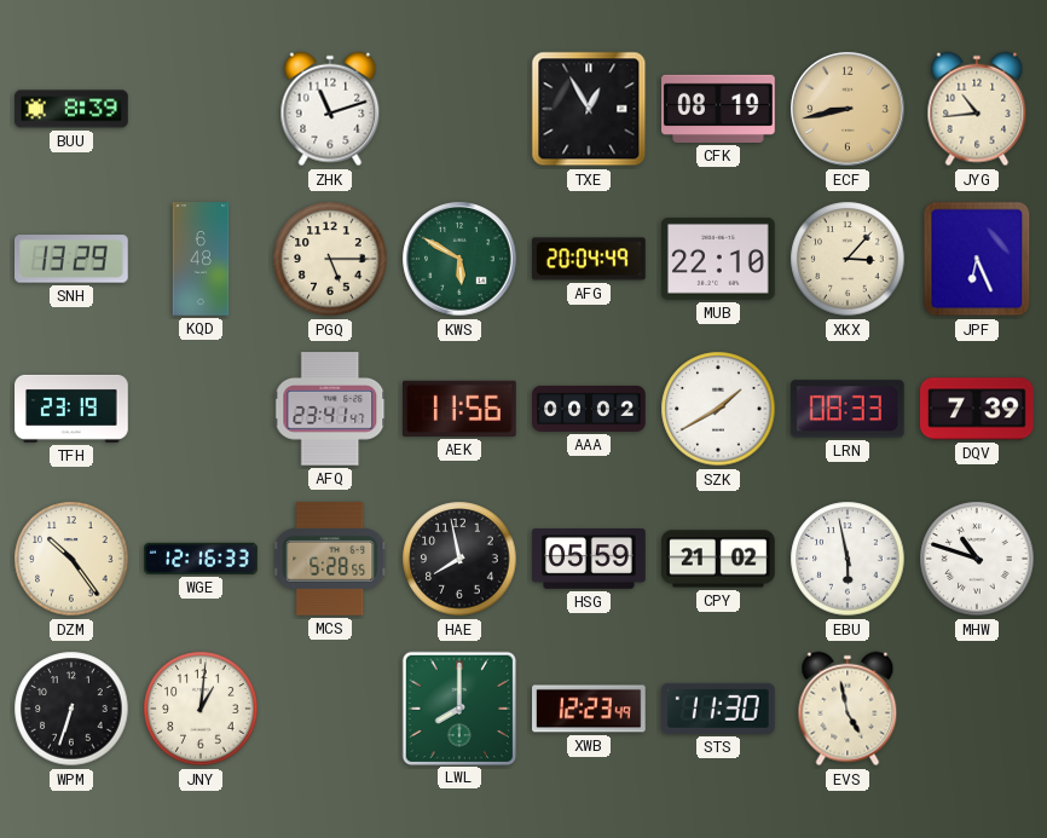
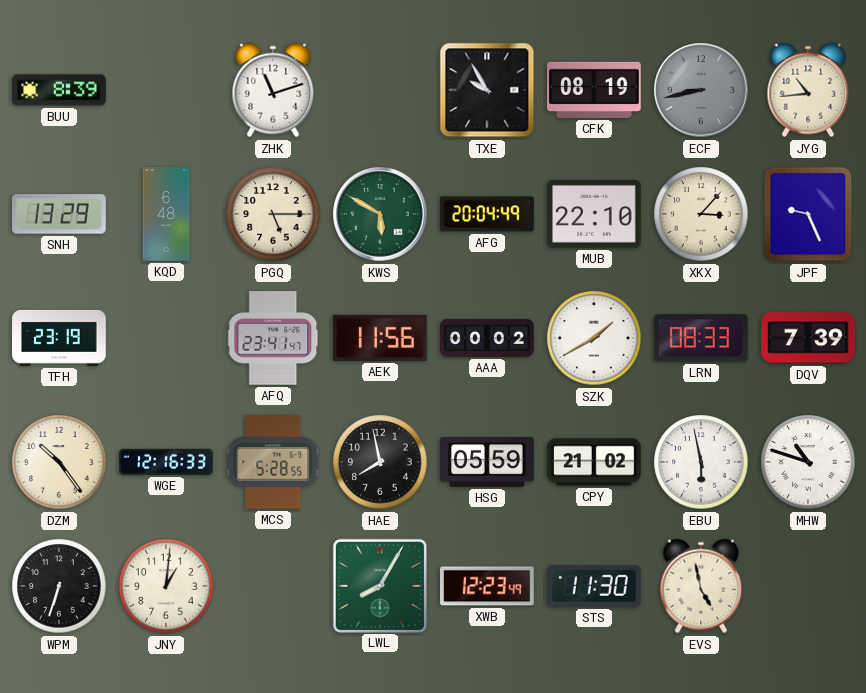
TXE: 12:55 -> 9:55 (487, 90)
ECF dial: champagne -> grey (701, 90)
JPF: 6:26 -> 9:26 (808, 214)
LWL: 8:00 -> 8:05 (379, 585)
